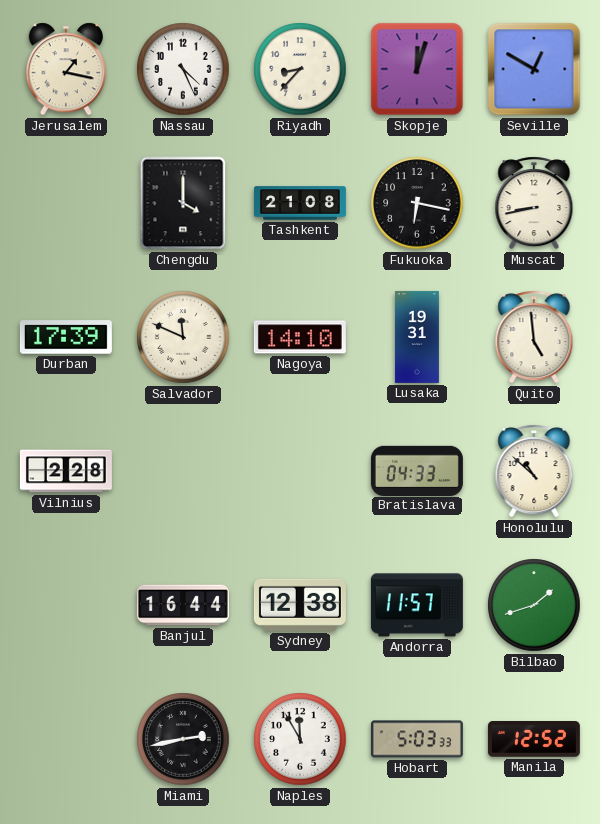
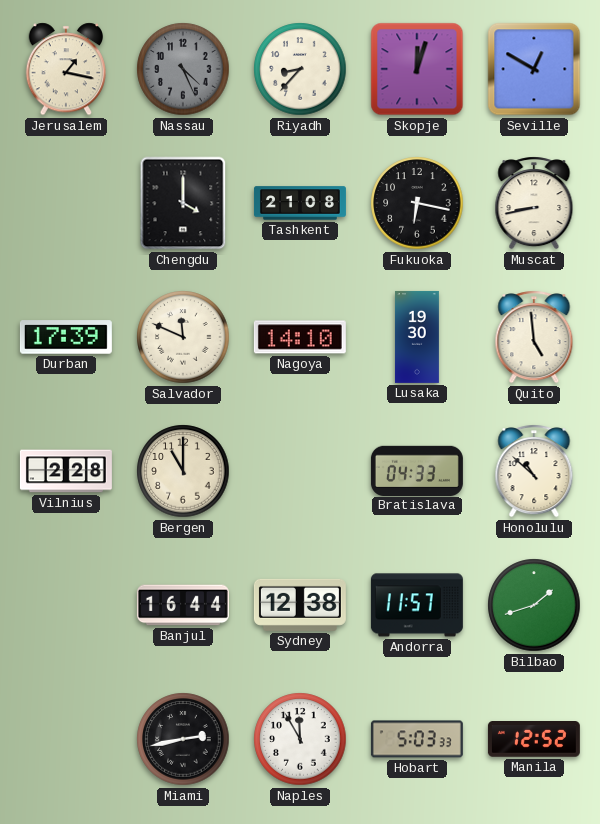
Nassau dial: white -> grey (183, 69)
Lusaka: 19:31 -> 19:30 (417, 337)
Bergen: none -> 11:00 (183, 471)
